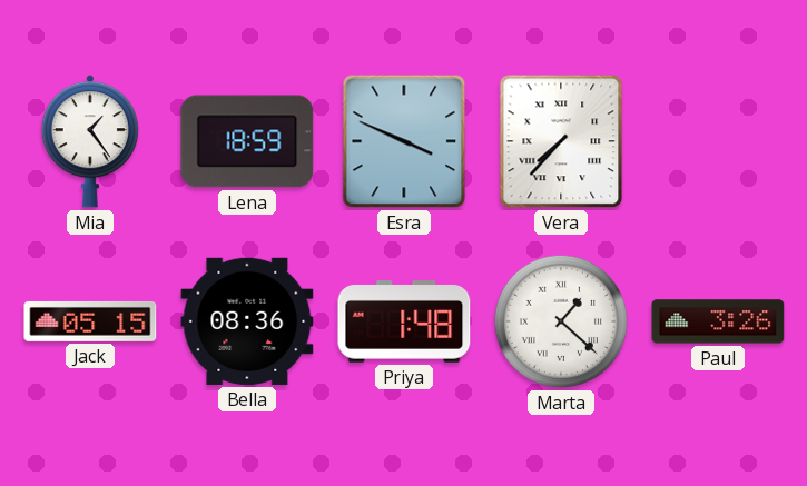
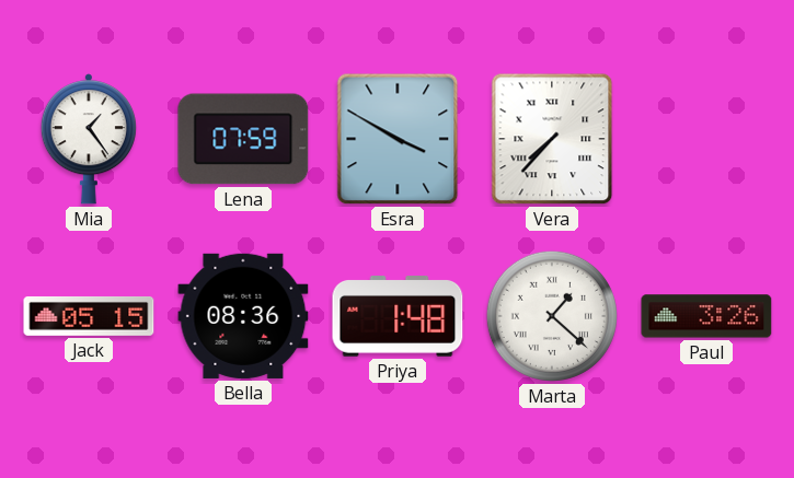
Lena: 18:59 -> 07:59 (243, 139)
Esra: 3:49 -> 3:50 (398, 139)
